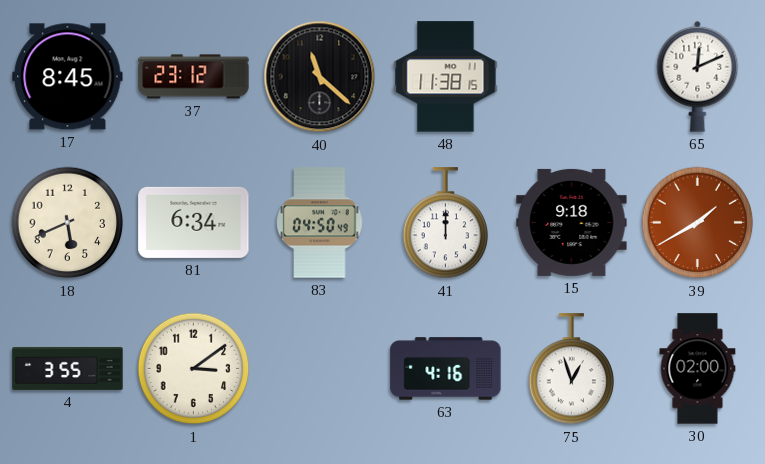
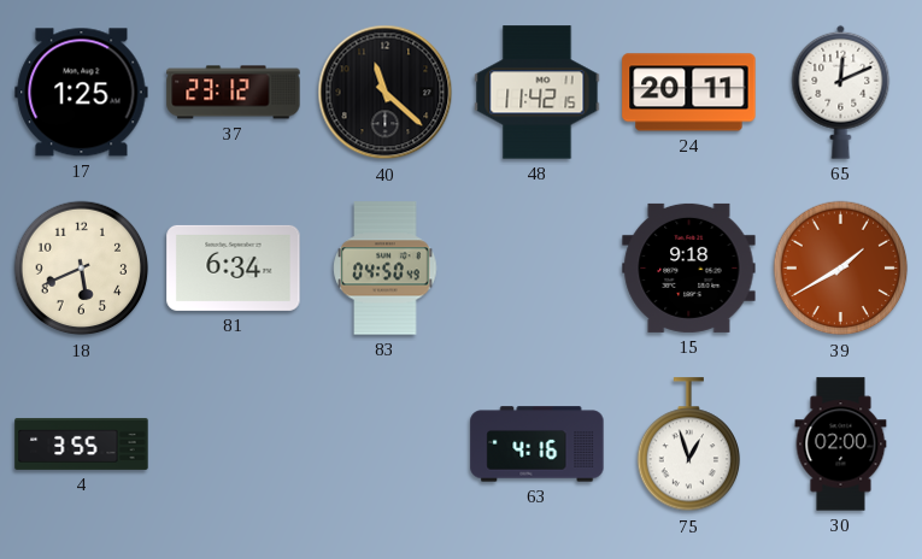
17: 8:45 -> 1:25 (82, 93)
48: 11:38 -> 11:42 (538, 93)
24: none -> 20:11 (689, 93)
41: 12:00 -> none (446, 223)
1: 3:09 -> none (194, 369)
